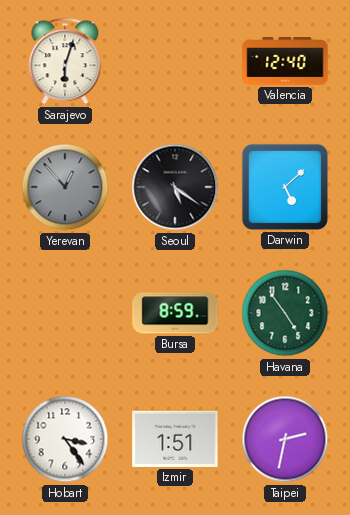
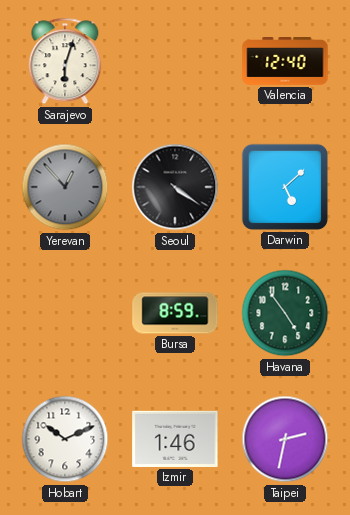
Seoul: 5:21 -> 4:21 (175, 187)
Hobart: 3:24 -> 10:11 (65, 439)
Izmir: 1:51 -> 1:46 (175, 439)
